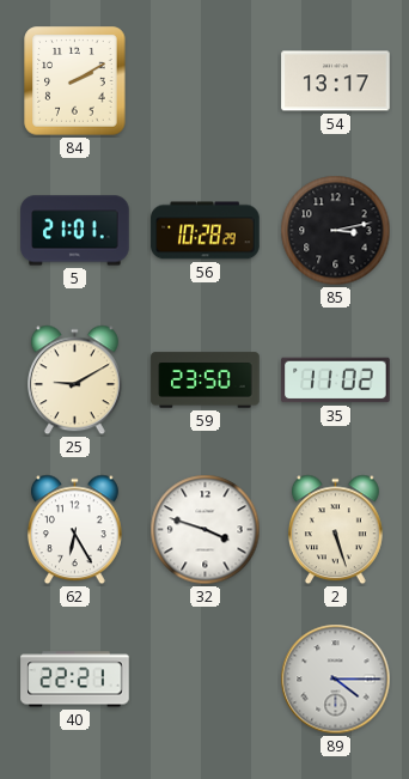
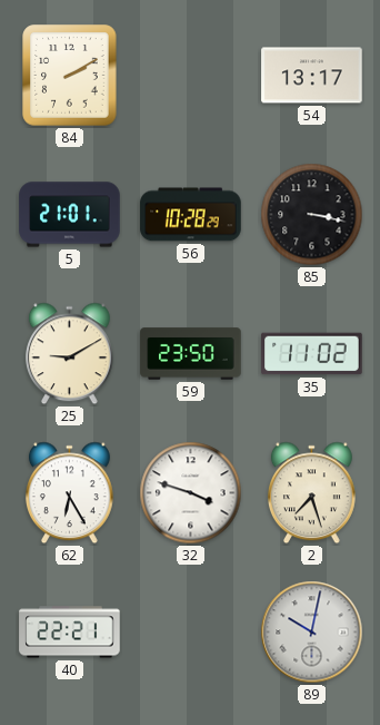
85: 3:13 -> 3:17 (312, 215)
2: 5:27 -> 7:27 (311, 493)
89: 4:15 -> 10:02 (312, 633)
